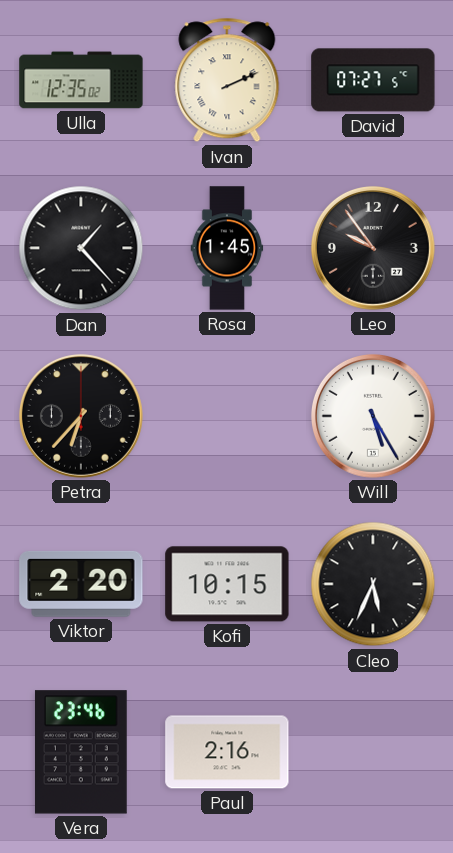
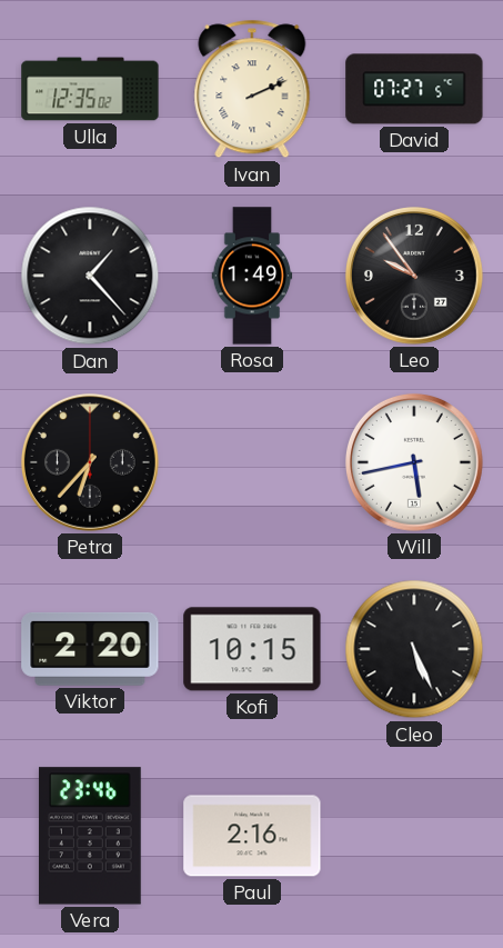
Rosa: 1:45 -> 1:49 (252, 276)
Will: 5:25 -> 5:43 (414, 462)
Cleo: 5:34 -> 5:26 (414, 649)
